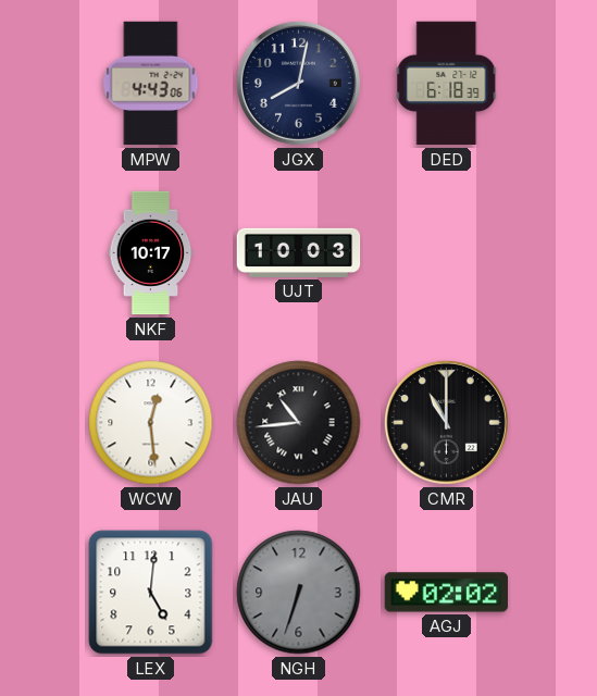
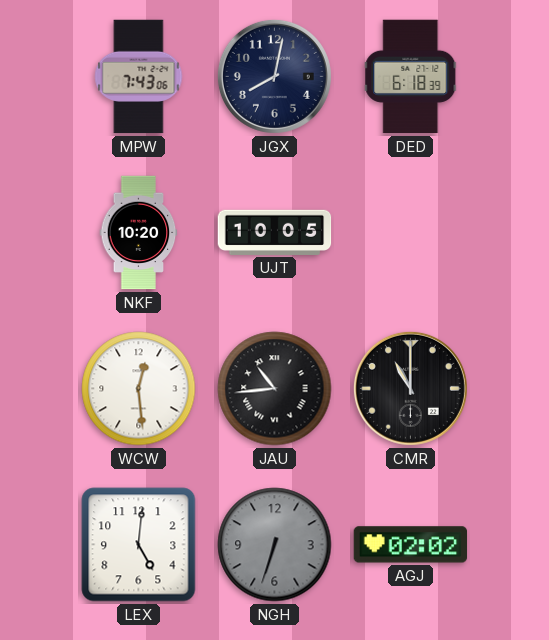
MPW: 4:43 -> 7:43 (139, 77)
NKF: 10:17 -> 10:20 (139, 233)
UJT: 10:03 -> 10:05 (275, 232)
